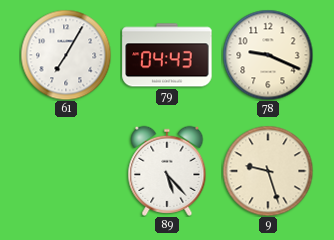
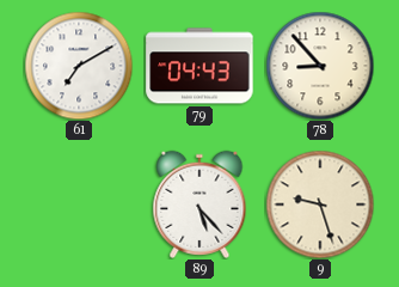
61: 7:05 -> 7:10 (79, 66)
78: 9:19 -> 8:53 (320, 66)
